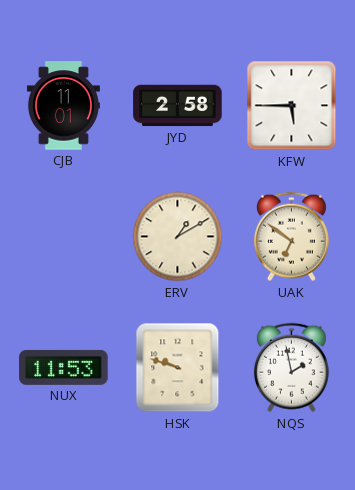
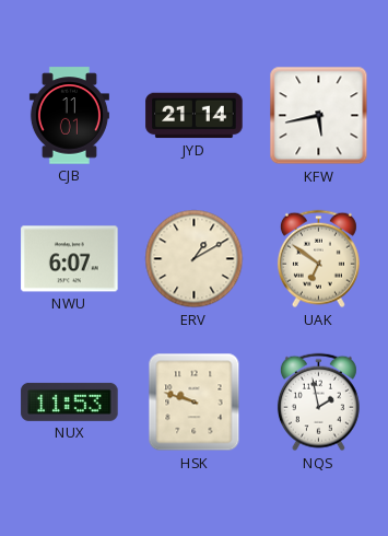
JYD: 2:58 -> 21:14 (195, 116)
KFW: 5:45 -> 5:43 (319, 116)
NWU: none -> 6:07 (70, 259)
